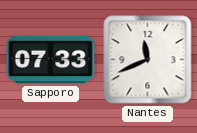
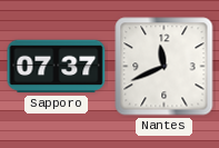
Sapporo: 07:33 -> 07:37 (57, 67)
